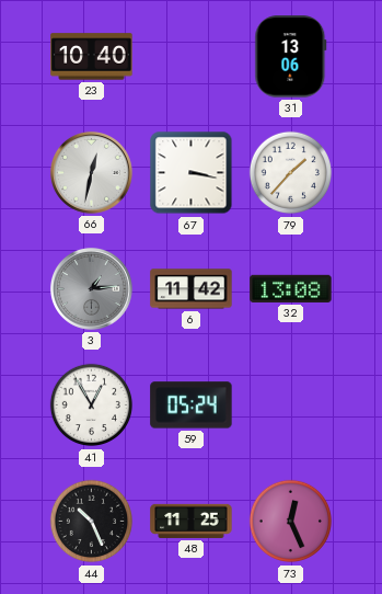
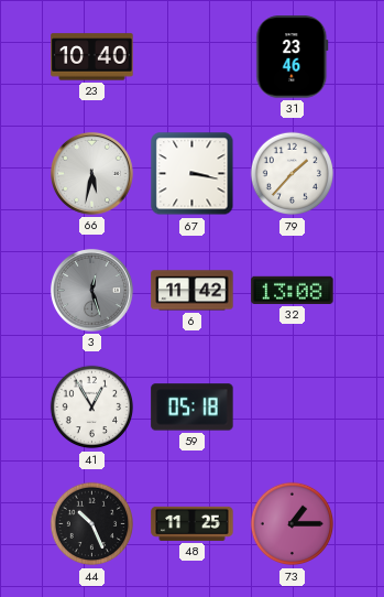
31: 13:06 -> 23:46 (293, 57)
66: 12:32 -> 5:32 (91, 173)
3: 1:14 -> 12:27 (91, 290)
59: 05:24 -> 05:18 (193, 408)
73: 12:26 -> 1:15 (293, 524)
